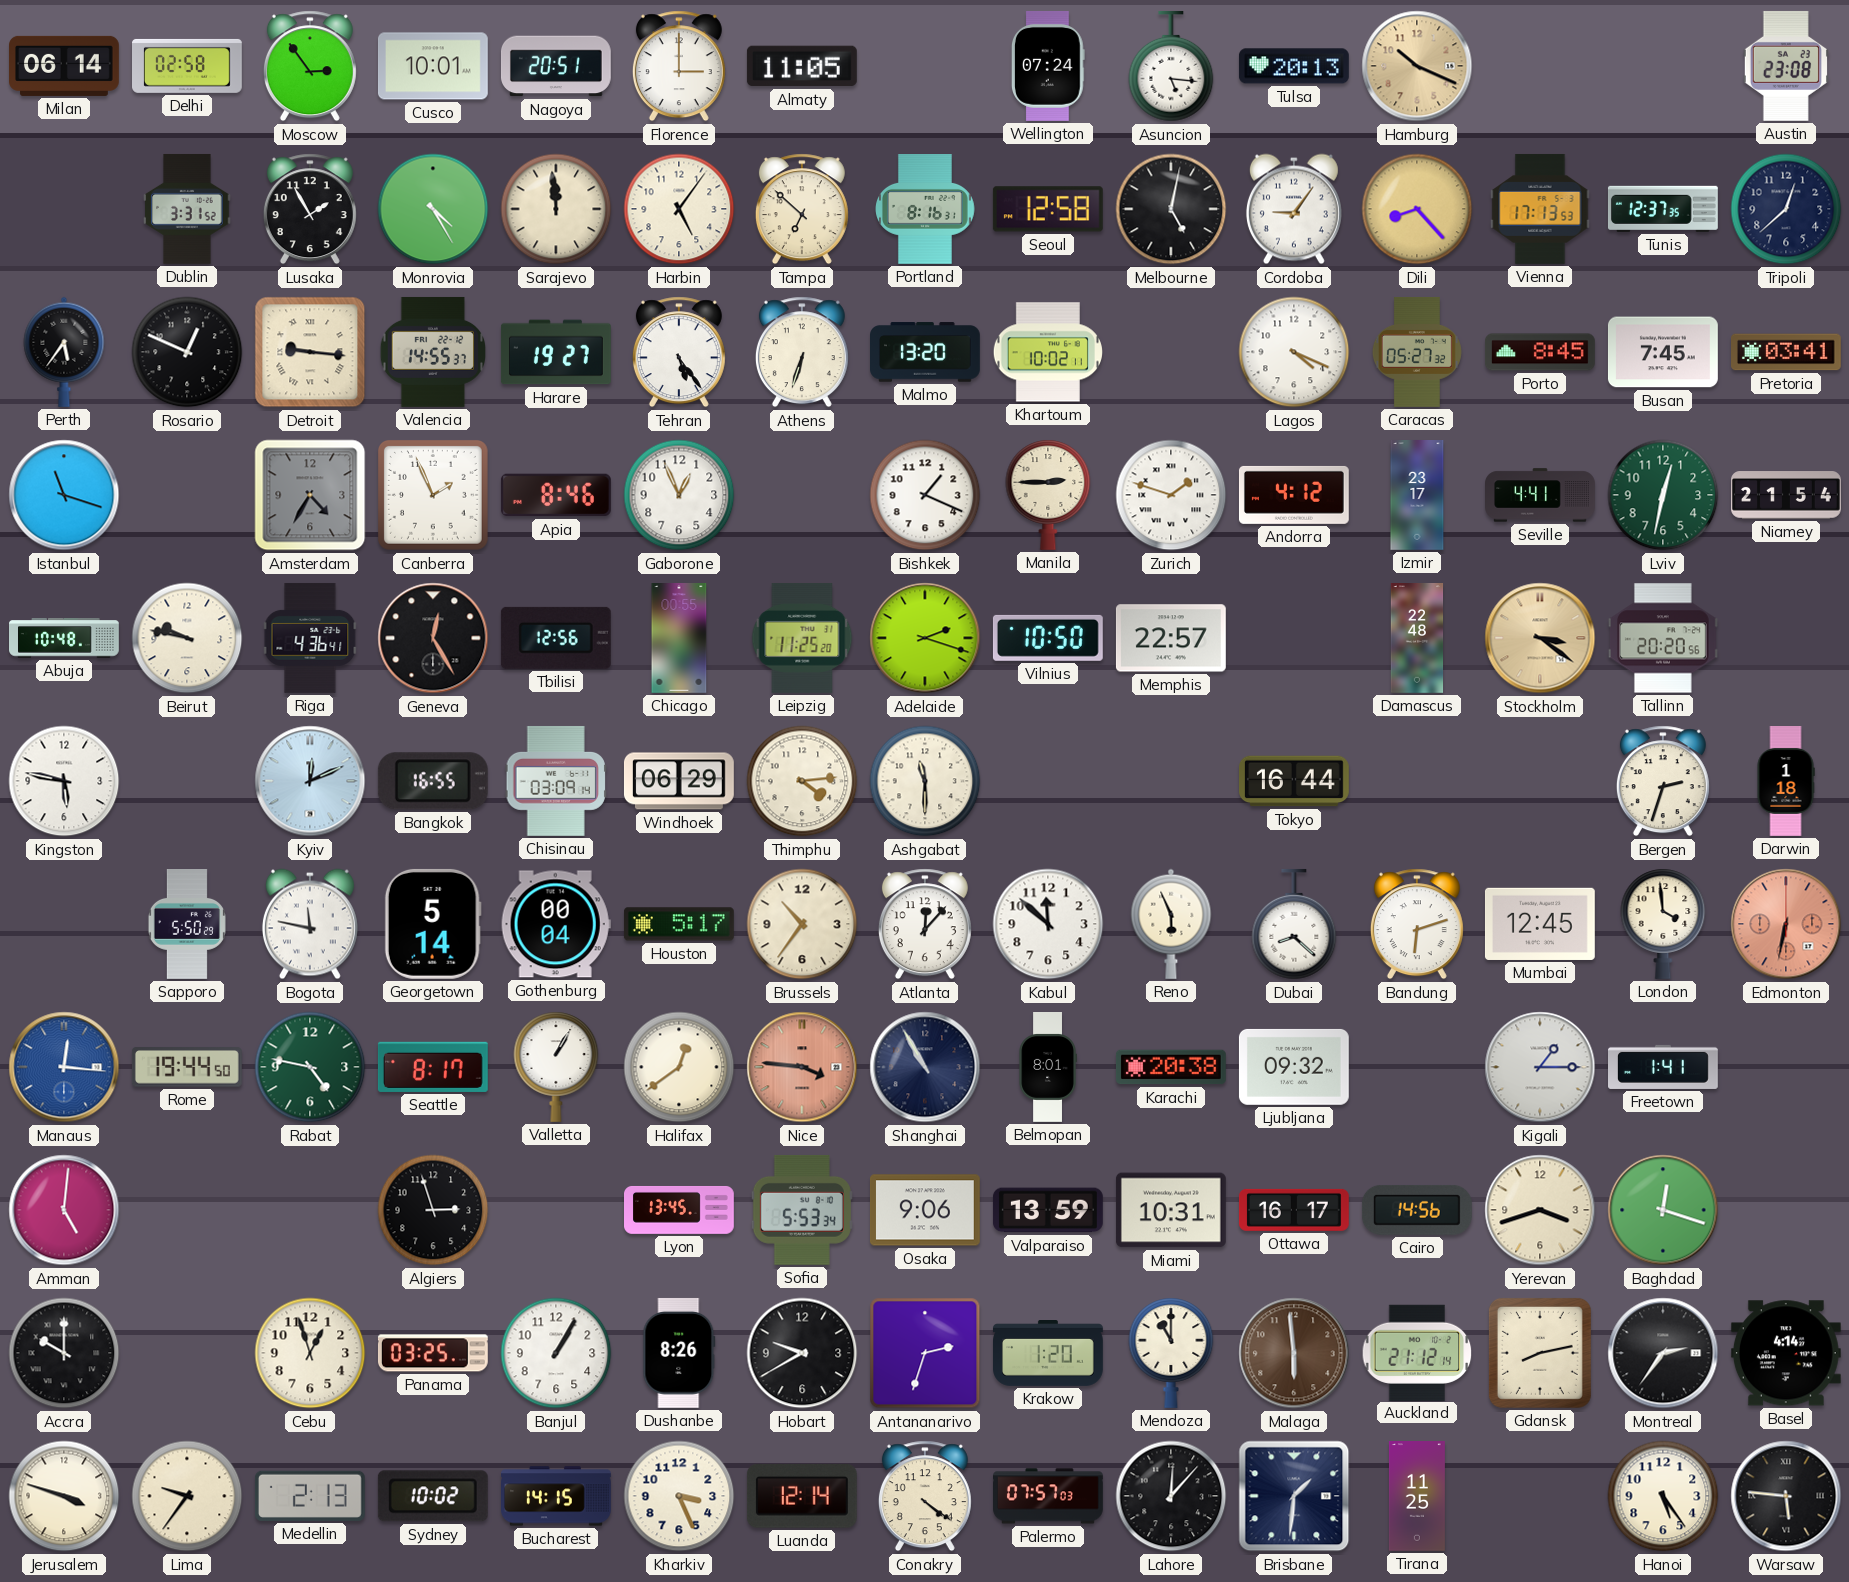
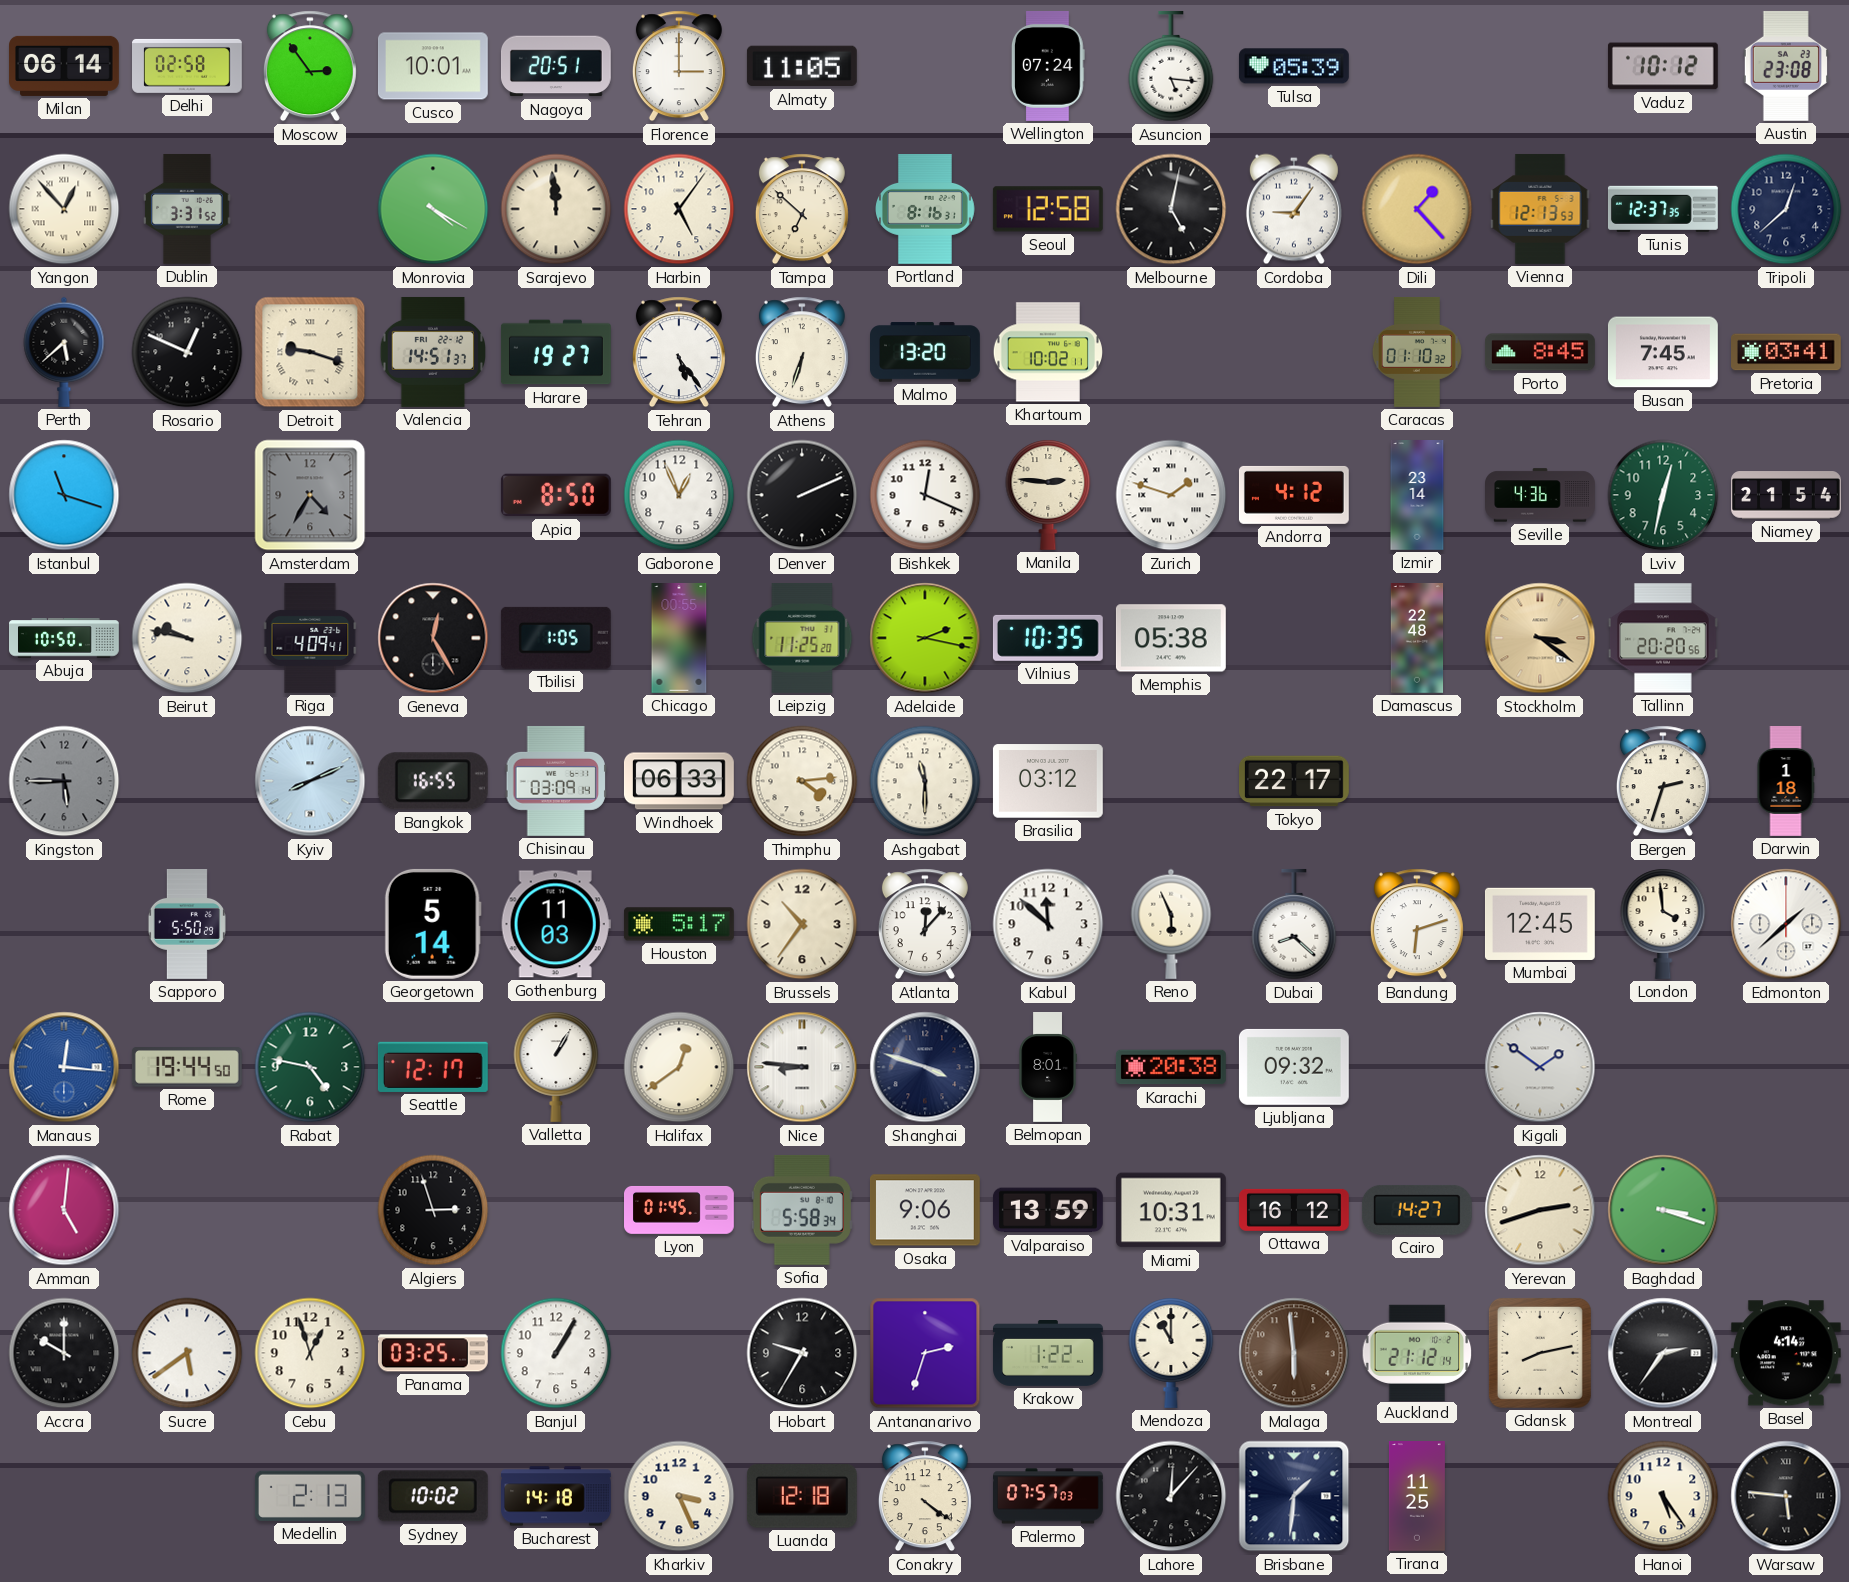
Tulsa: 20:13 -> 05:39 (1294, 66)
Hamburg: 10:19 -> none (1417, 66)
Vaduz: none -> 10:12 (1663, 66)
Yangon: none -> 12:53 (64, 209)
Lusaka: 1:55 -> none (310, 209)
Monrovia: 4:25 -> 4:20 (433, 209)
Dili: 8:23 -> 1:23 (1417, 209)
Vienna: 17:13 -> 12:13 (1540, 209)
Perth: 5:36 -> 5:38 (64, 352)
Detroit: 9:16 -> 9:18 (310, 352)
Valencia: 14:55 -> 14:51 (432, 352)
Lagos: 4:19 -> none (1294, 352)
Caracas: 05:27 -> 01:10 (1417, 352)
Canberra: 1:56 -> none (433, 495)
Apia: 8:46 -> 8:50 (556, 495)
Denver: none -> 2:11 (802, 495)
Bishkek: 1:19 -> 12:19 (925, 495)
Manila: 2:45 -> 2:46 (1048, 495)
Izmir: 23:17 -> 23:14 (1417, 496)
Seville: 4:41 -> 4:36 (1541, 495)
Abuja: 10:48 -> 10:50 (65, 638)
Riga: 4:36 -> 4:09 (310, 638)
Tbilisi: 12:56 -> 1:05 (556, 638)
Adelaide: 2:18 -> 2:17 (925, 638)
Vilnius: 10:50 -> 10:35 (1048, 638)
Memphis: 22:57 -> 05:38 (1171, 638)
Kingston: 5:47 -> 5:45 (64, 781)
Kingston dial: white -> grey (64, 781)
Kyiv: 12:11 -> 8:11 (310, 781)
Windhoek: 06:29 -> 06:33 (679, 781)
Brasilia: none -> 03:12 (1048, 781)
Tokyo: 16:44 -> 22:17 (1295, 781)
Bogota: 11:47 -> none (310, 924)
Gothenburg: 00:04 -> 11:03 (556, 924)
Edmonton: 6:32 -> 1:38 (1786, 924)
Edmonton dial: salmon -> white (1786, 924)
Seattle: 8:17 -> 12:17 (433, 1067)
Nice: 3:46 -> 8:46 (802, 1067)
Nice dial: salmon -> white (802, 1067)
Shanghai: 10:55 -> 3:48 (925, 1067)
Kigali: 1:15 -> 1:51 (1540, 1067)
Freetown: 1:41 -> none (1664, 1067)
Lyon: 13:45 -> 01:45 (680, 1210)
Sofia: 5:53 -> 5:58 (802, 1210)
Ottawa: 16:17 -> 16:12 (1294, 1210)
Cairo: 14:56 -> 14:27 (1417, 1210)
Yerevan: 3:42 -> 2:42 (1540, 1210)
Baghdad: 12:18 -> 3:18 (1663, 1210)
Sucre: none -> 5:39 (187, 1353)
Dushanbe: 8:26 -> none (679, 1353)
Hobart: 9:40 -> 9:35 (802, 1353)
Krakow: 1:20 -> 1:22 (1049, 1354)
Jerusalem: 3:48 -> none (64, 1496)
Lima: 9:36 -> none (187, 1496)
Bucharest: 14:15 -> 14:18 (557, 1496)
Luanda: 12:14 -> 12:18 (802, 1497)
